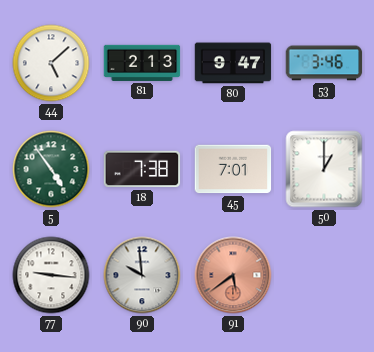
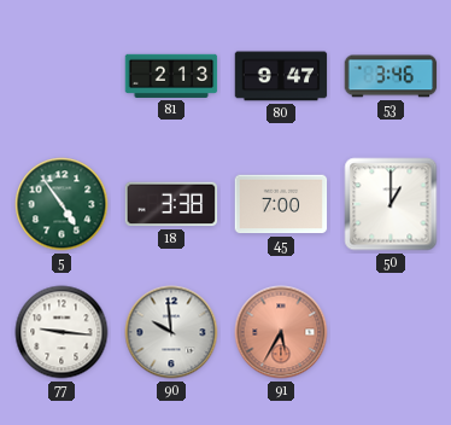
44: 5:08 -> none (51, 63)
18: 7:38 -> 3:38 (171, 204)
45: 7:01 -> 7:00 (281, 204)
91: 5:39 -> 5:35 (281, 332)
